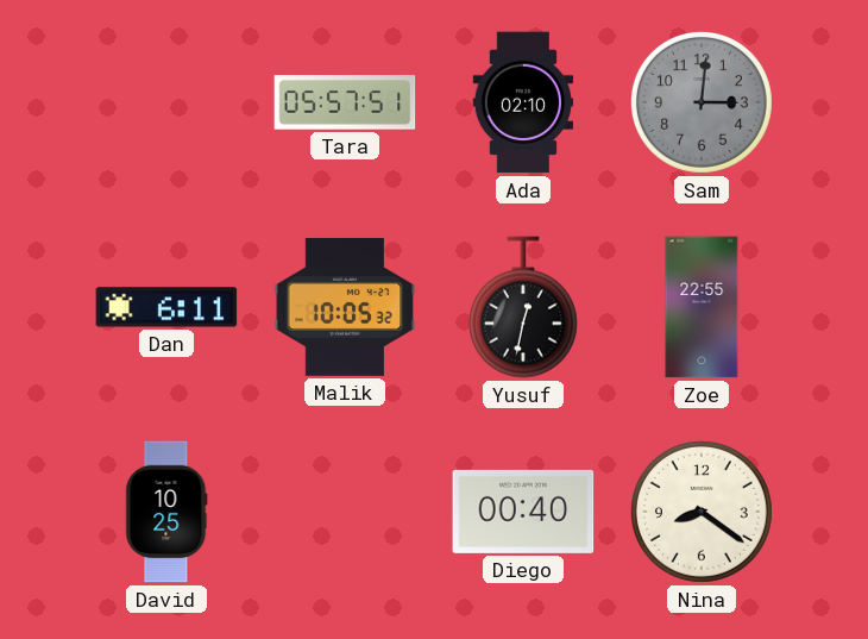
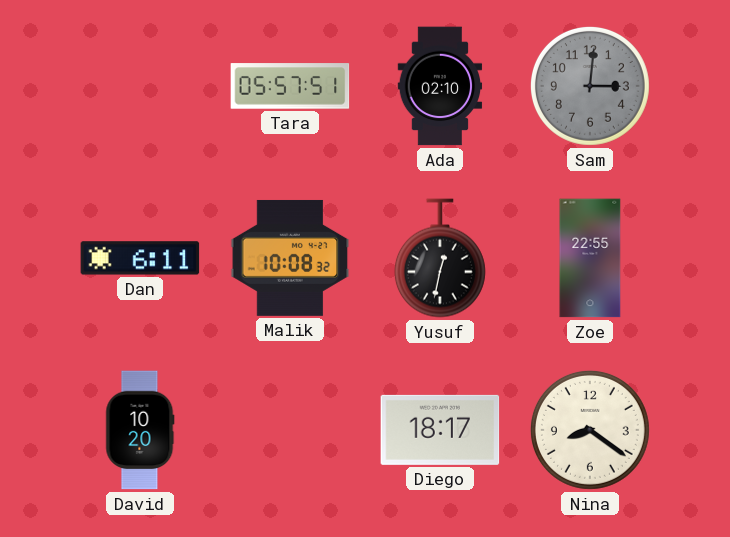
Malik: 10:05 -> 10:08 (290, 258)
David: 10:25 -> 10:20 (140, 430)
Diego: 00:40 -> 18:17 (440, 430)
